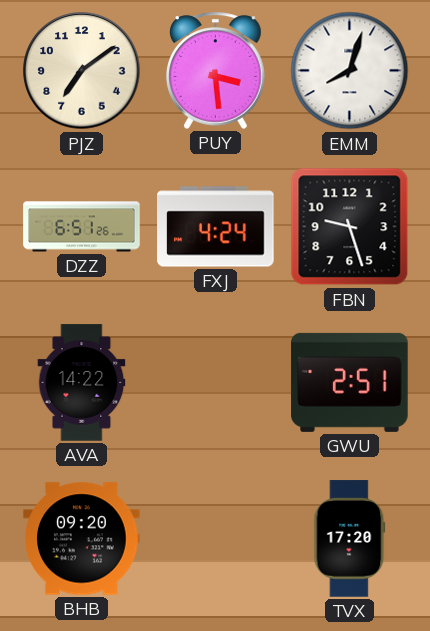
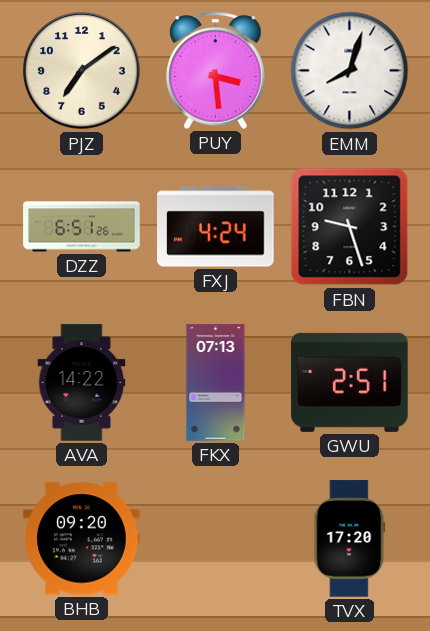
FKX: none -> 07:13 (216, 383)
